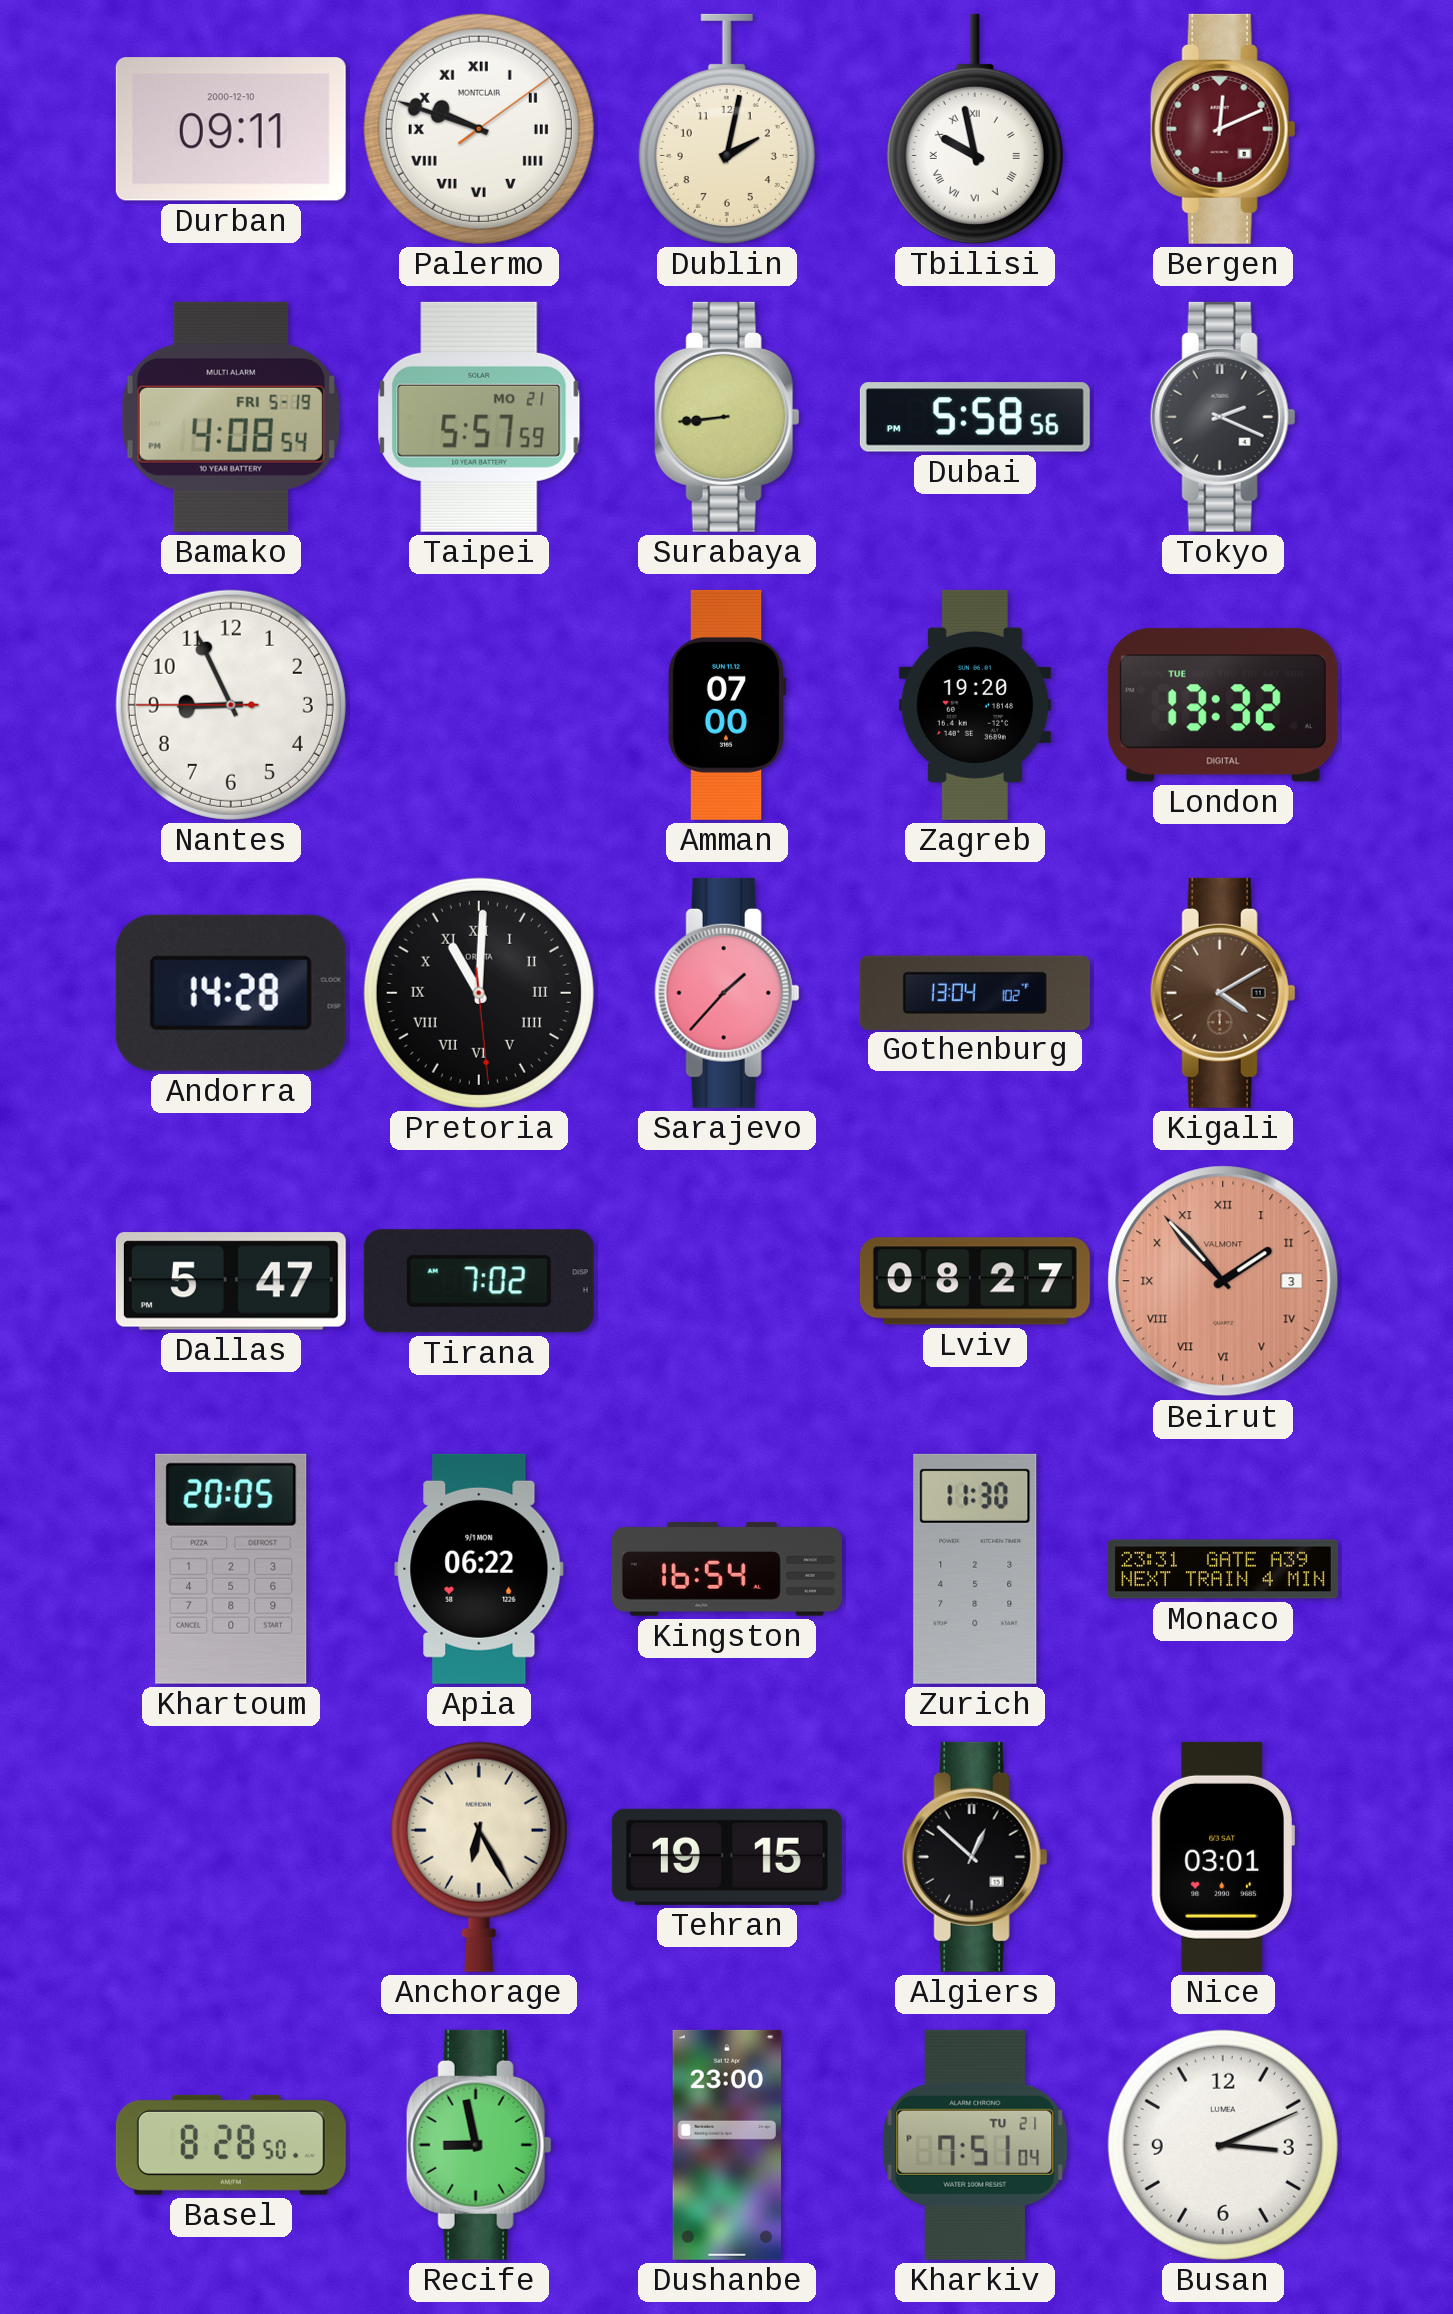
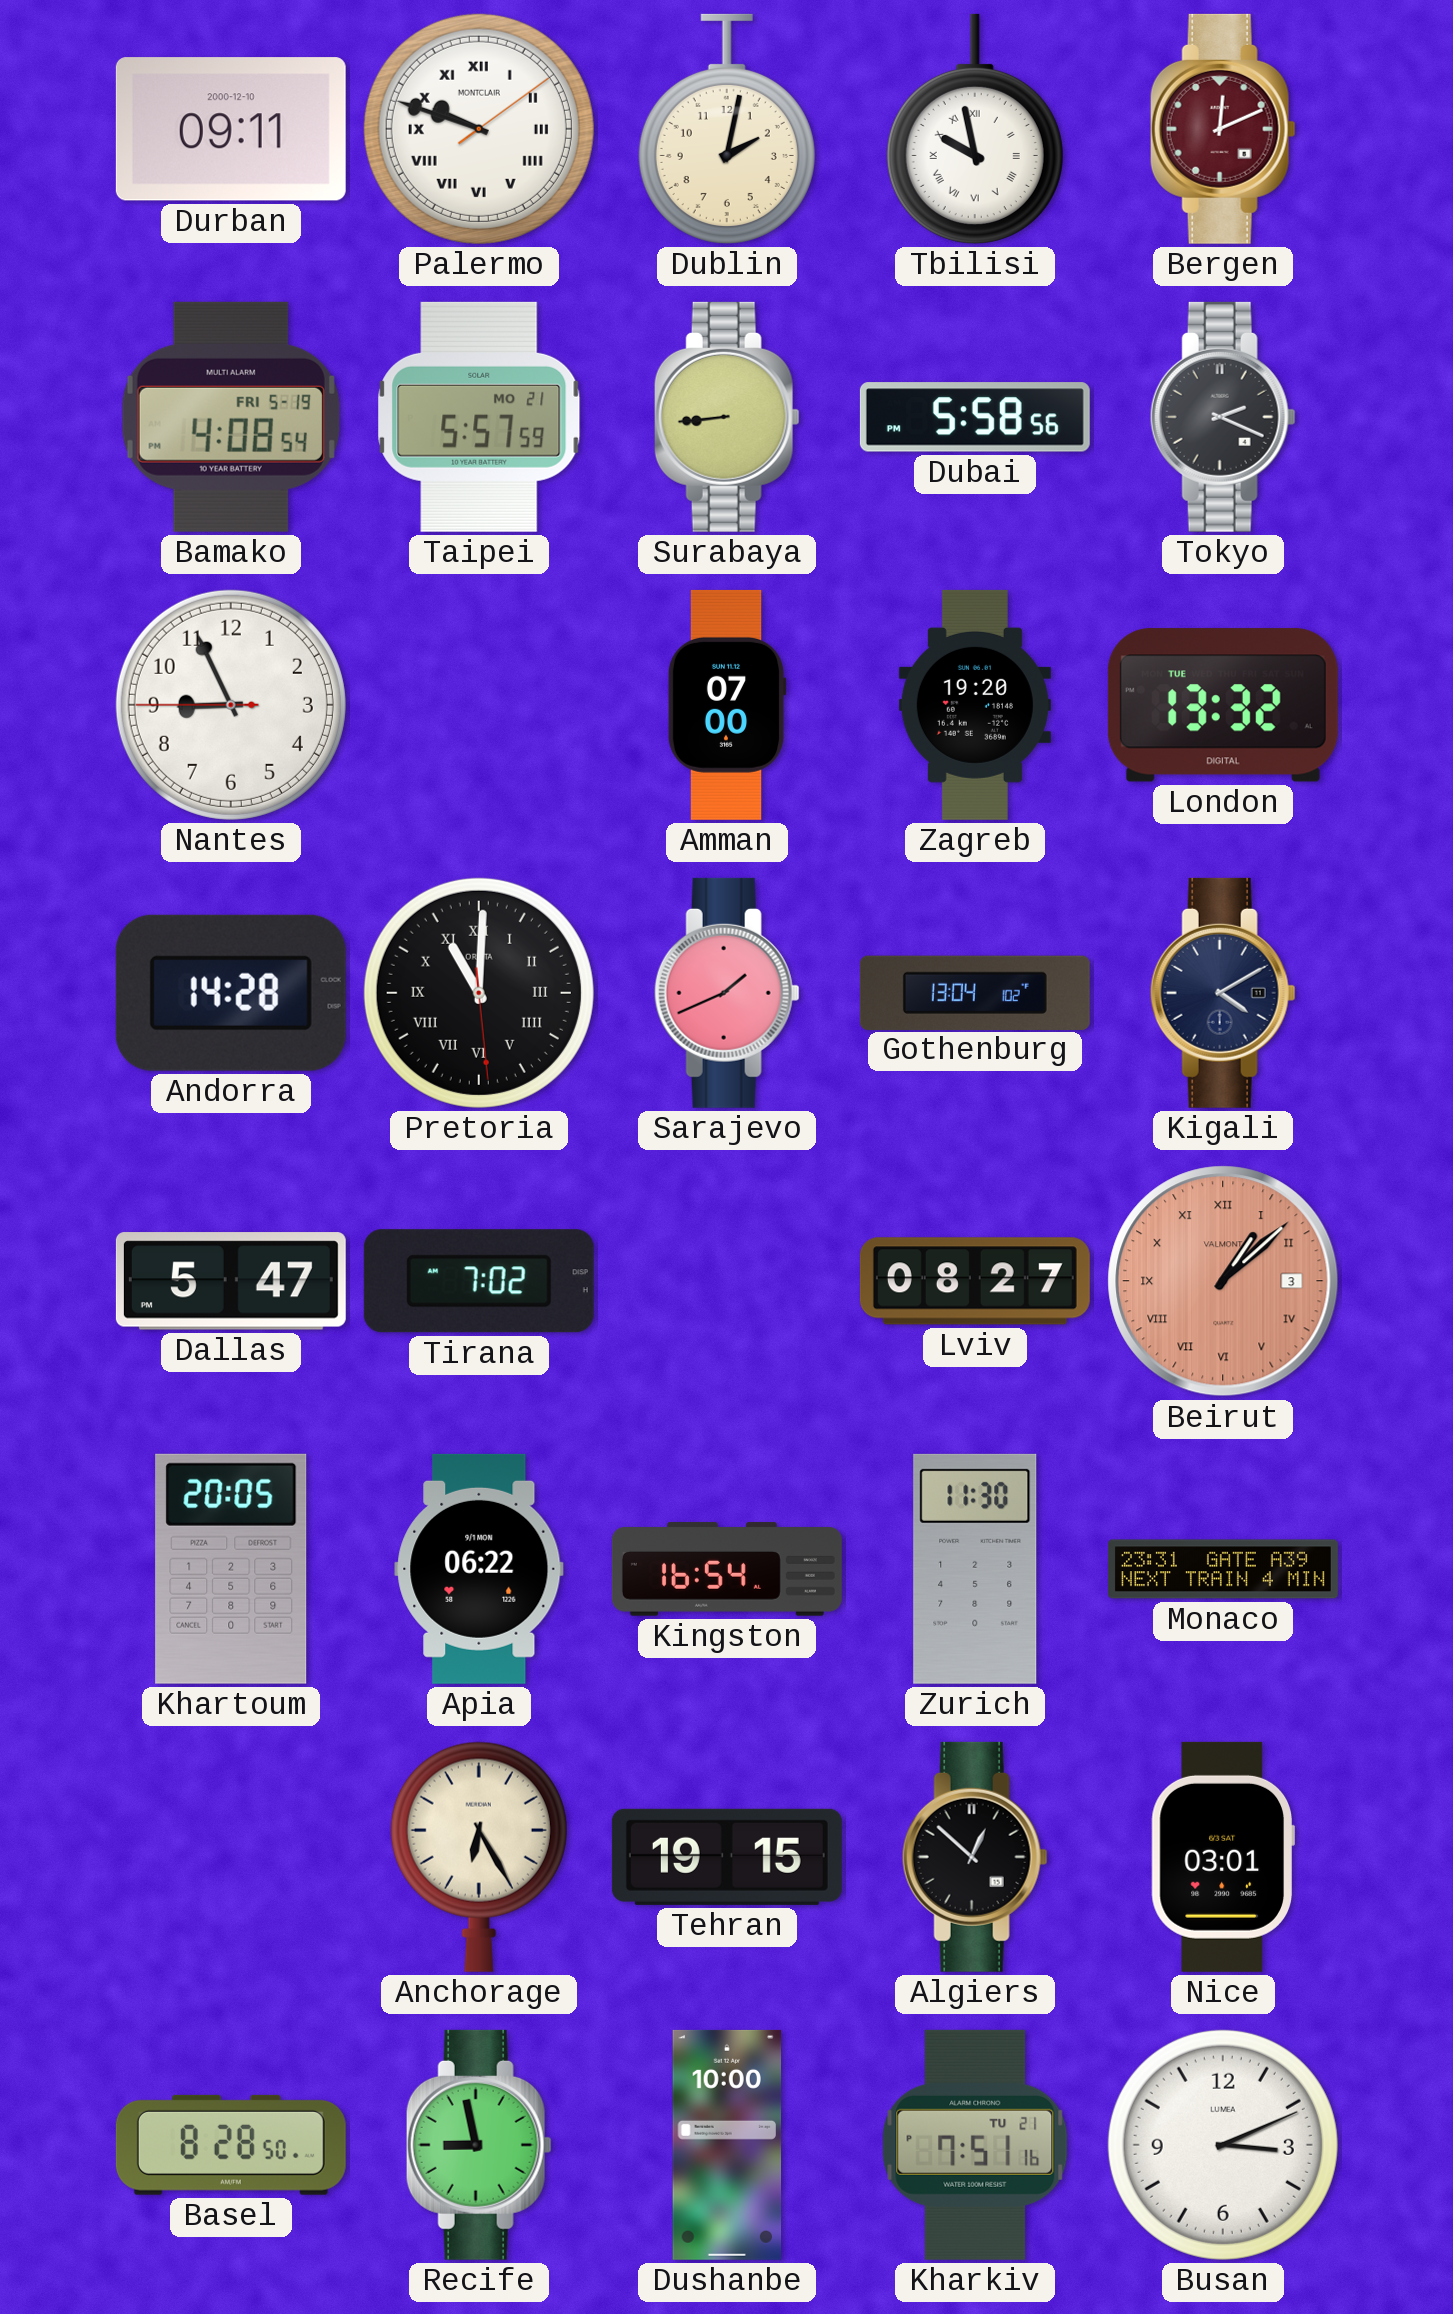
Sarajevo: 1:37 -> 1:41 (727, 993)
Kigali dial: brown -> navy (1223, 993)
Beirut: 1:53 -> 1:08 (1223, 1281)
Dushanbe: 23:00 -> 10:00 (727, 2145)
Kharkiv: 7:51:04 -> 7:51:16 (975, 2145)
